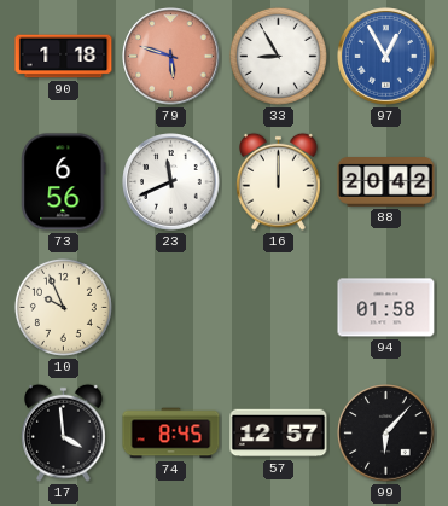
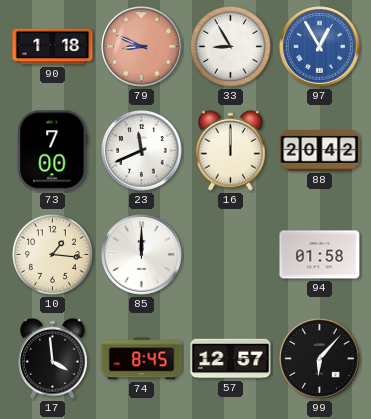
79: 5:48 -> 8:49 (142, 47)
73: 6:56 -> 7:00 (53, 151)
10: 9:56 -> 1:16 (52, 254)
85: none -> 12:00 (142, 255)
